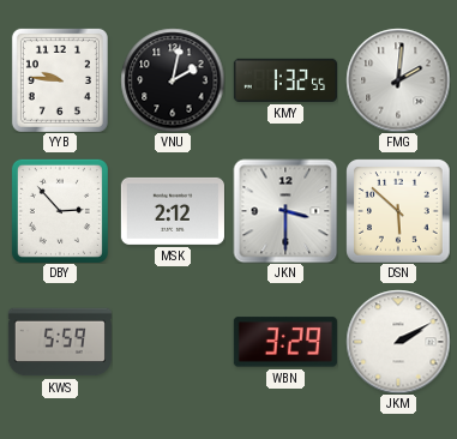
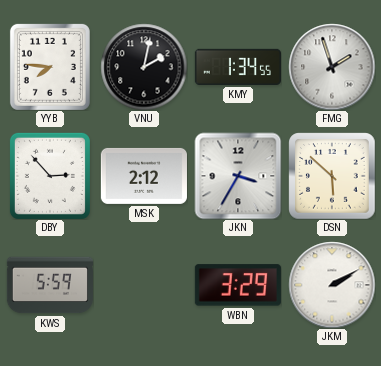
YYB: 9:46 -> 7:46 (50, 67)
KMY: 1:32 -> 1:34 (238, 67)
FMG: 2:01 -> 1:57 (332, 67)
JKN: 3:30 -> 3:35 (238, 176)
